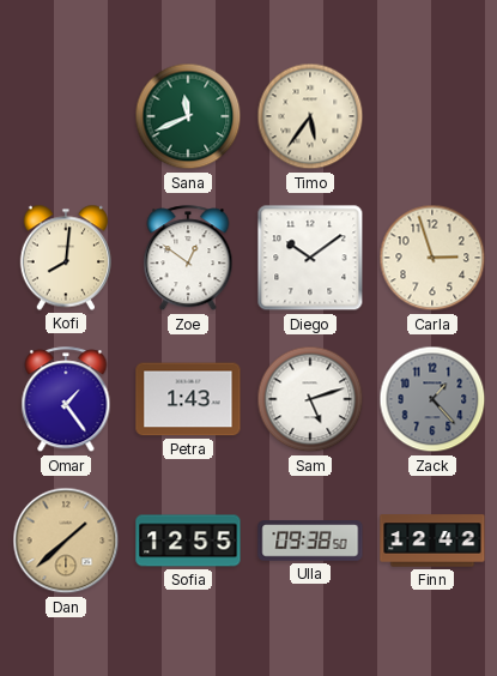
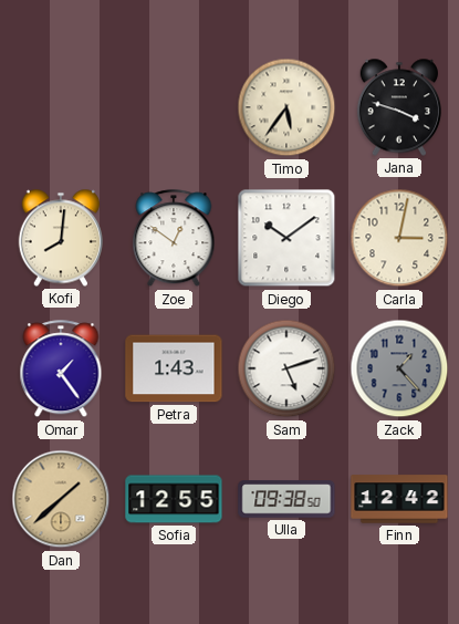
Sana: 11:41 -> none (188, 116)
Jana: none -> 3:48 (398, 107)
Carla: 2:57 -> 3:02 (399, 238)
